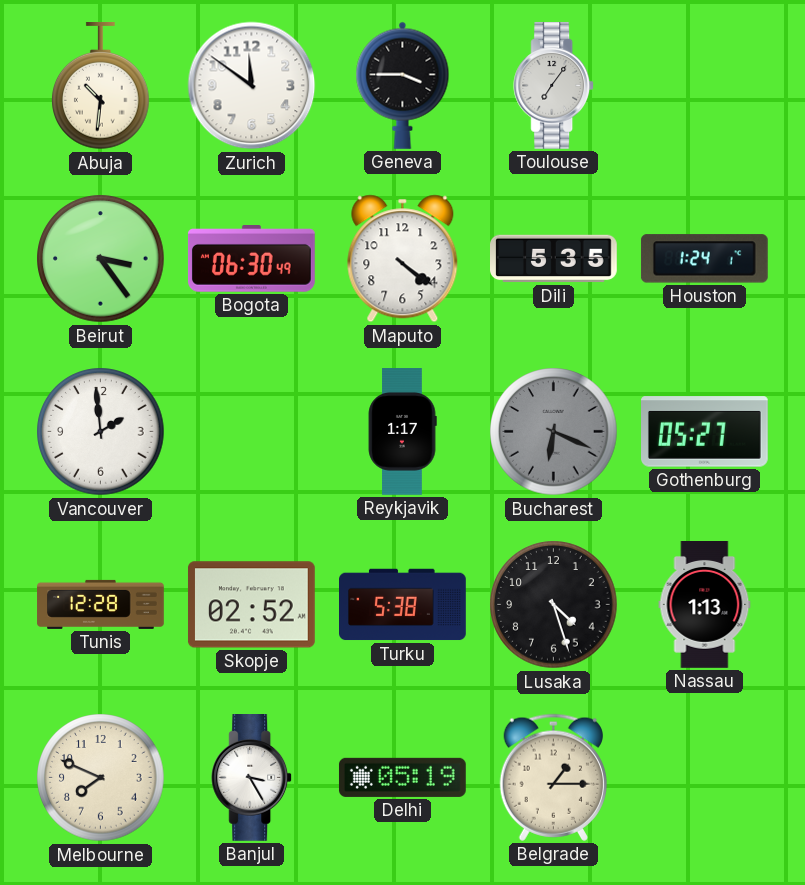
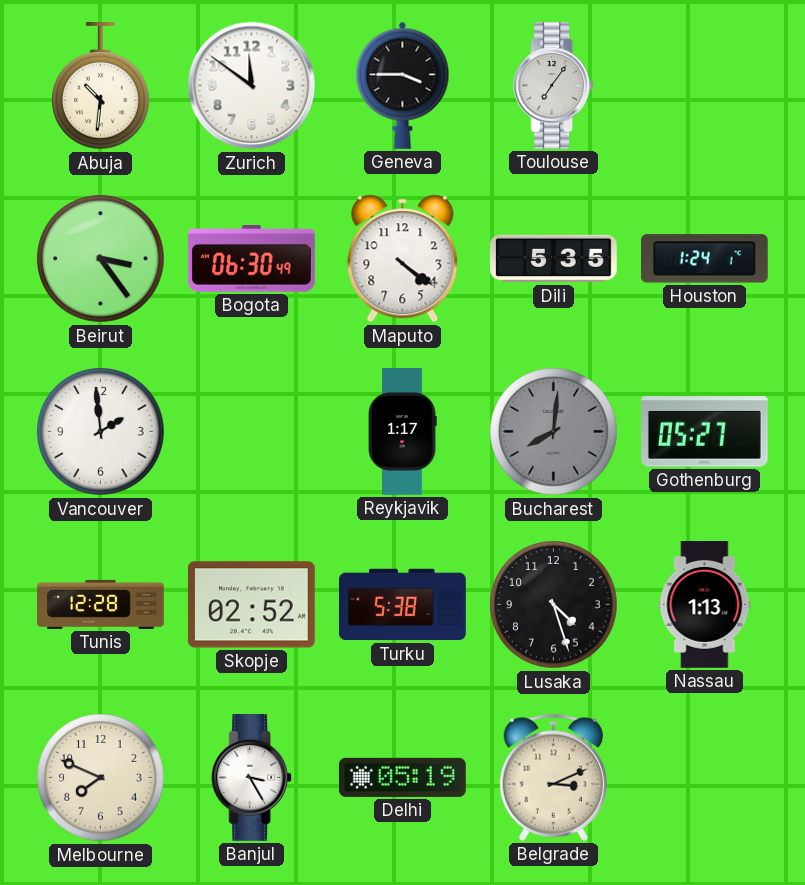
Bucharest: 6:19 -> 8:01 (554, 432)
Belgrade: 1:15 -> 3:11 (553, 777)
